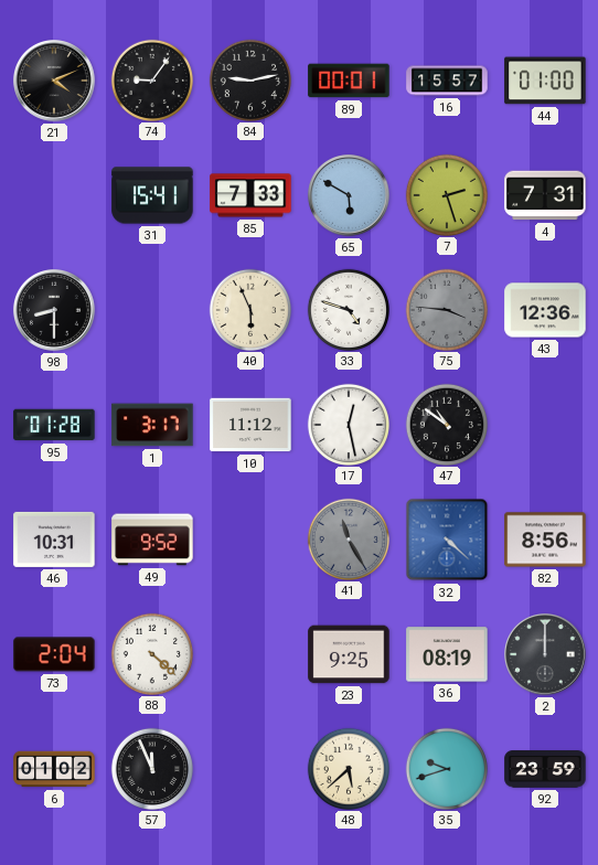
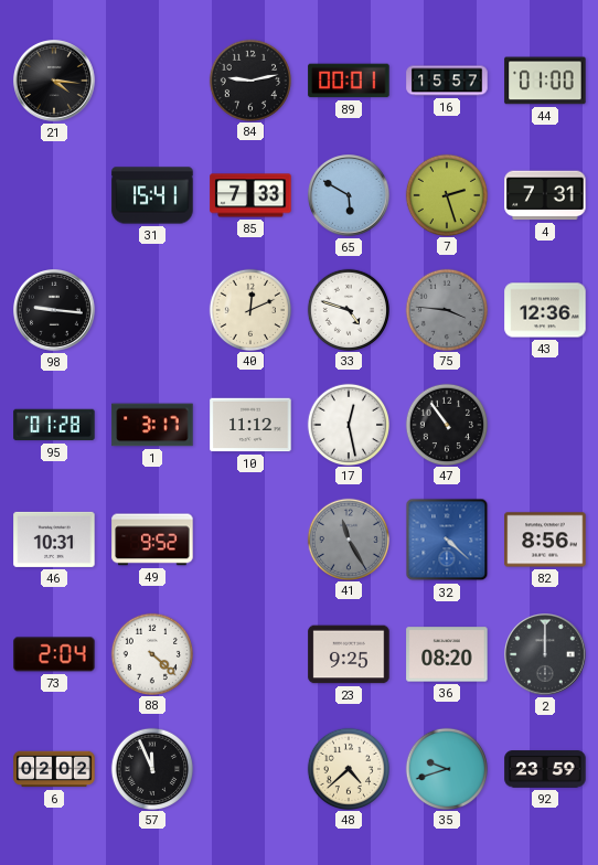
21: 4:11 -> 4:16 (55, 82)
74: 9:06 -> none (151, 79)
98: 8:30 -> 9:16 (55, 311)
40: 5:56 -> 12:11 (249, 309)
47: 10:51 -> 10:54 (446, 424)
36: 08:19 -> 08:20 (447, 654)
6: 01:02 -> 02:02 (54, 769)
48: 5:38 -> 4:38 (348, 768)
